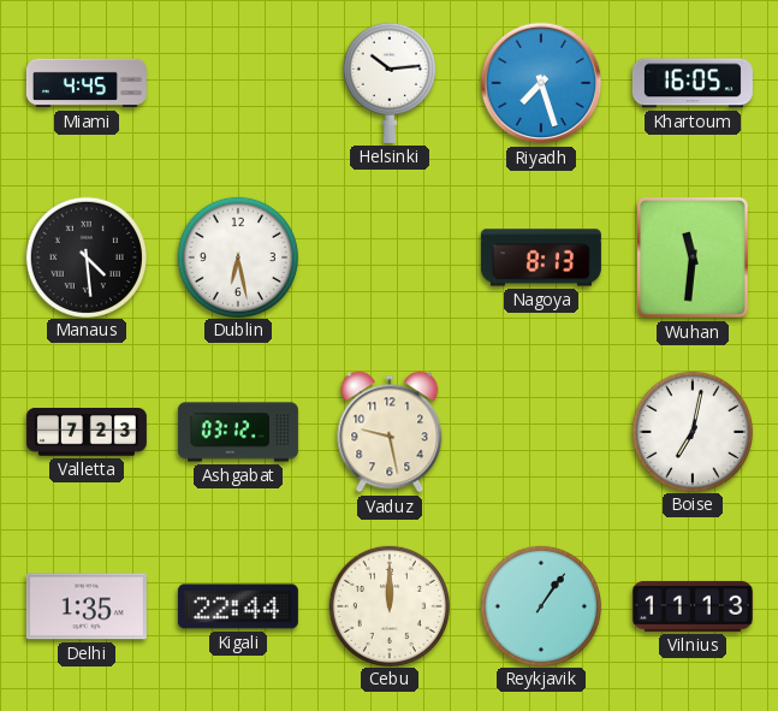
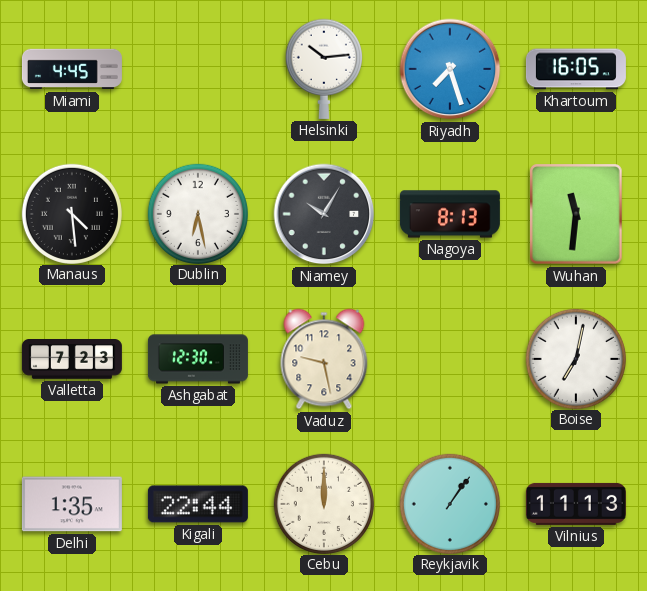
Niamey: none -> 10:05 (324, 214)
Ashgabat: 03:12 -> 12:30 (198, 359)
